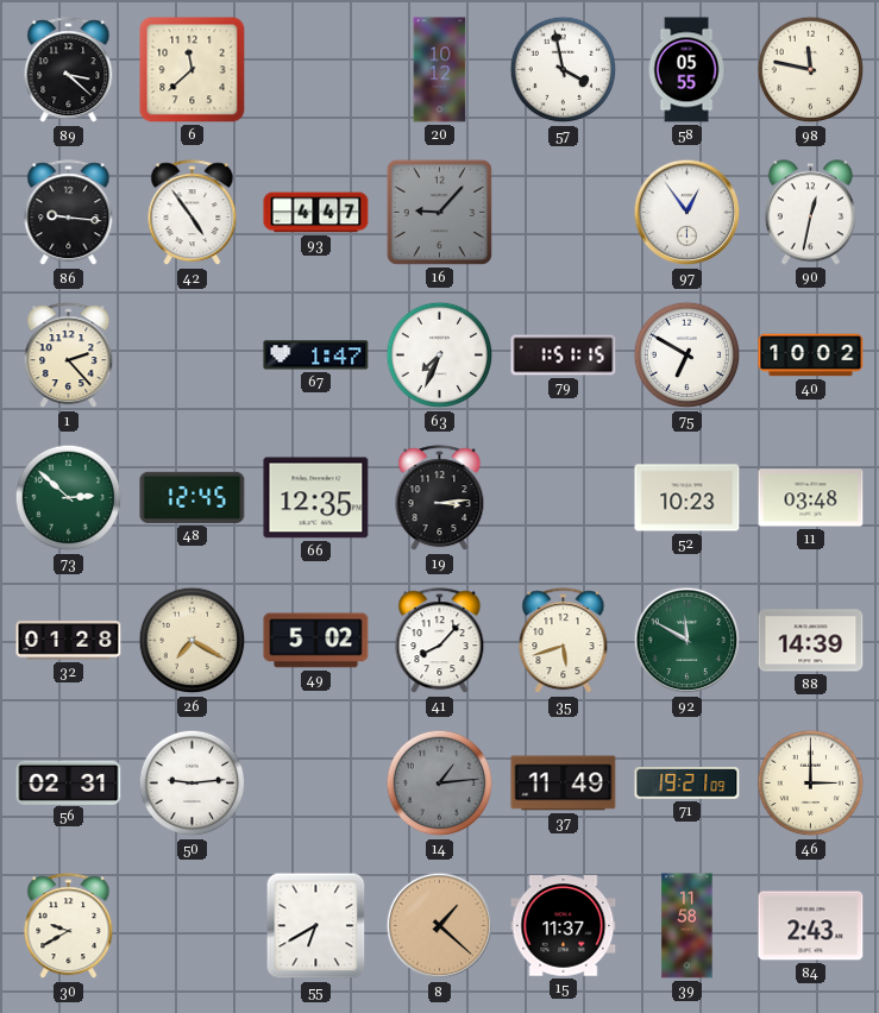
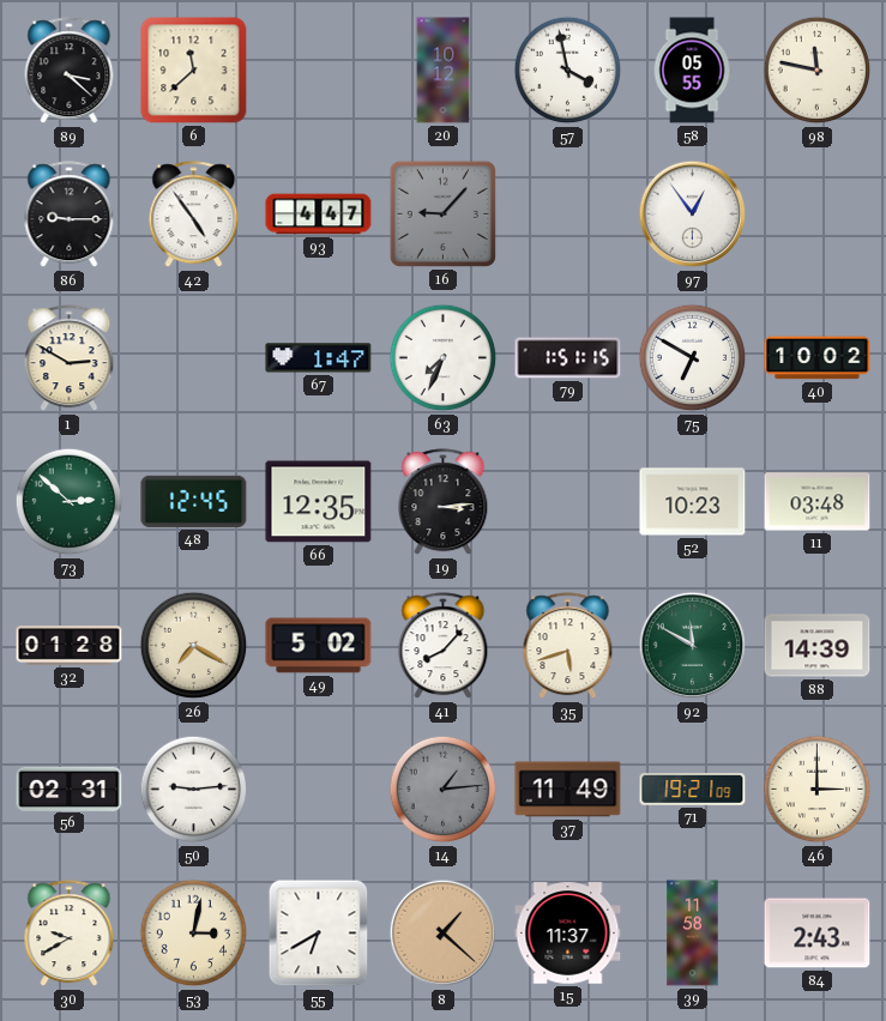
86: 9:16 -> 9:15 (70, 215)
90: 12:32 -> none (810, 213)
1: 2:23 -> 2:50 (70, 358)
53: none -> 3:02 (194, 934)
